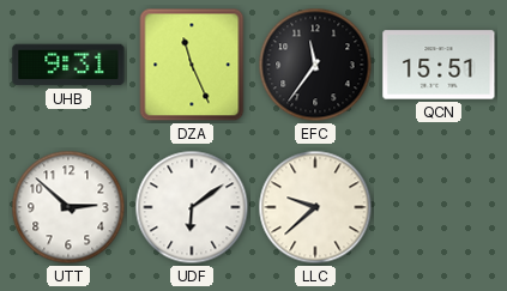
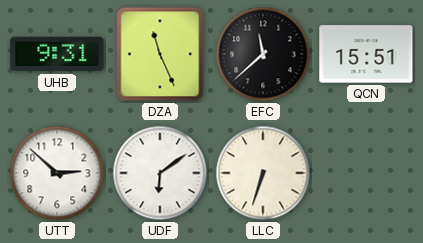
EFC: 11:36 -> 11:38 (263, 54)
LLC: 9:38 -> 6:33 (263, 173)
